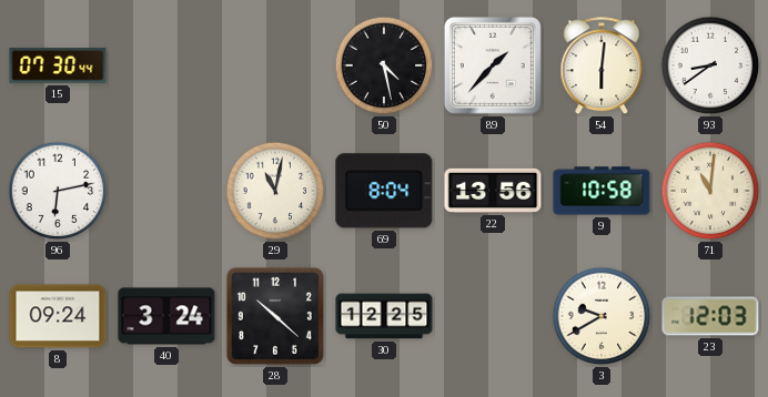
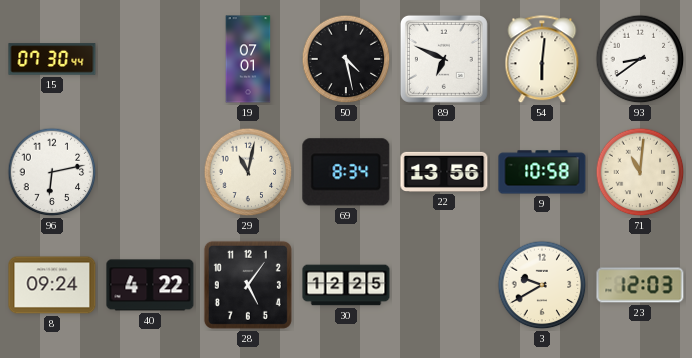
19: none -> 07:01 (248, 59)
89: 1:37 -> 6:49 (444, 59)
69: 8:04 -> 8:34 (346, 172)
40: 3:24 -> 4:22 (150, 285)
28: 10:22 -> 5:06 (248, 285)
